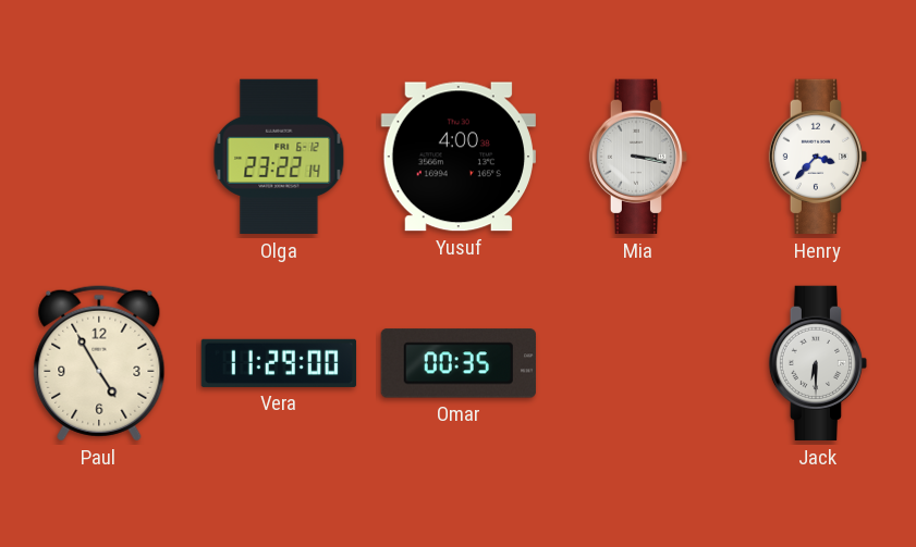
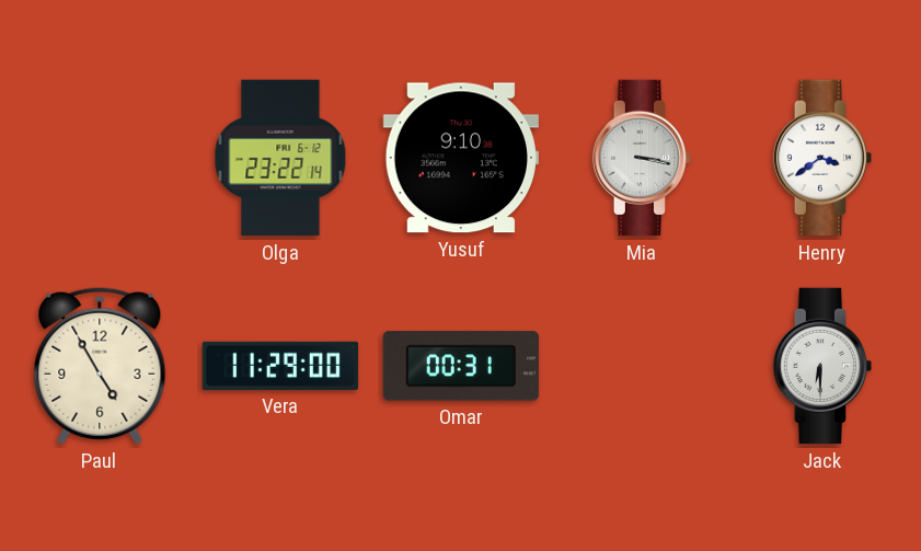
Yusuf: 4:00 -> 9:10 (461, 158)
Henry: 3:37 -> 3:39 (822, 158)
Omar: 00:35 -> 00:31 (461, 366)
